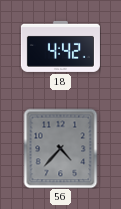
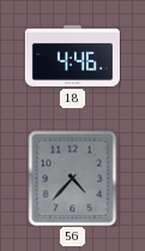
18: 4:42 -> 4:46 (72, 55)
